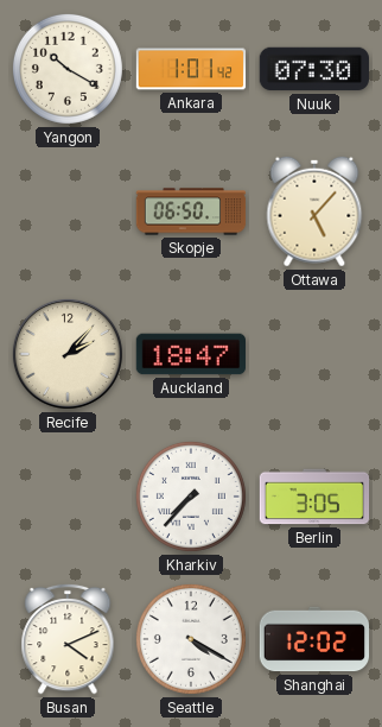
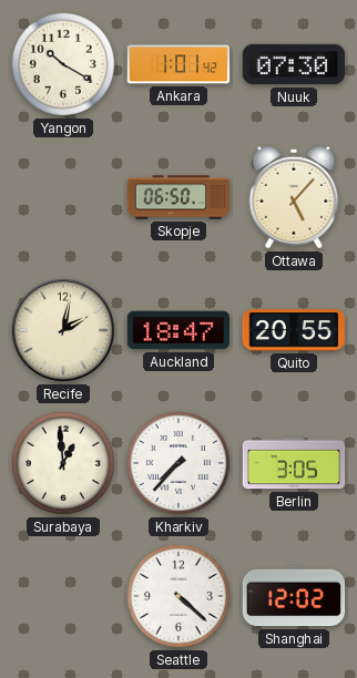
Recife: 2:07 -> 2:02 (63, 330)
Quito: none -> 20:55 (293, 330)
Surabaya: none -> 12:59 (63, 463)
Busan: 4:11 -> none (68, 639)
Seattle: 4:20 -> 4:22 (178, 596)
